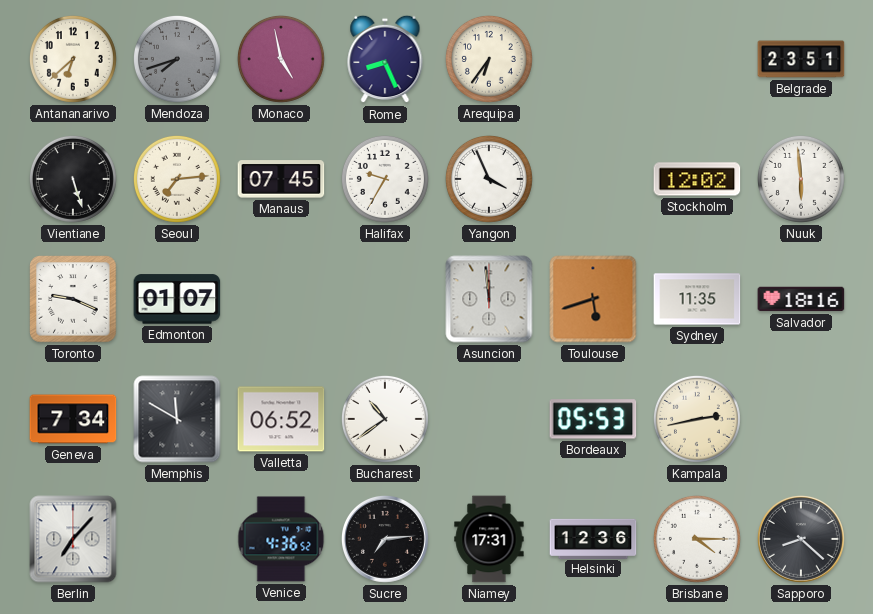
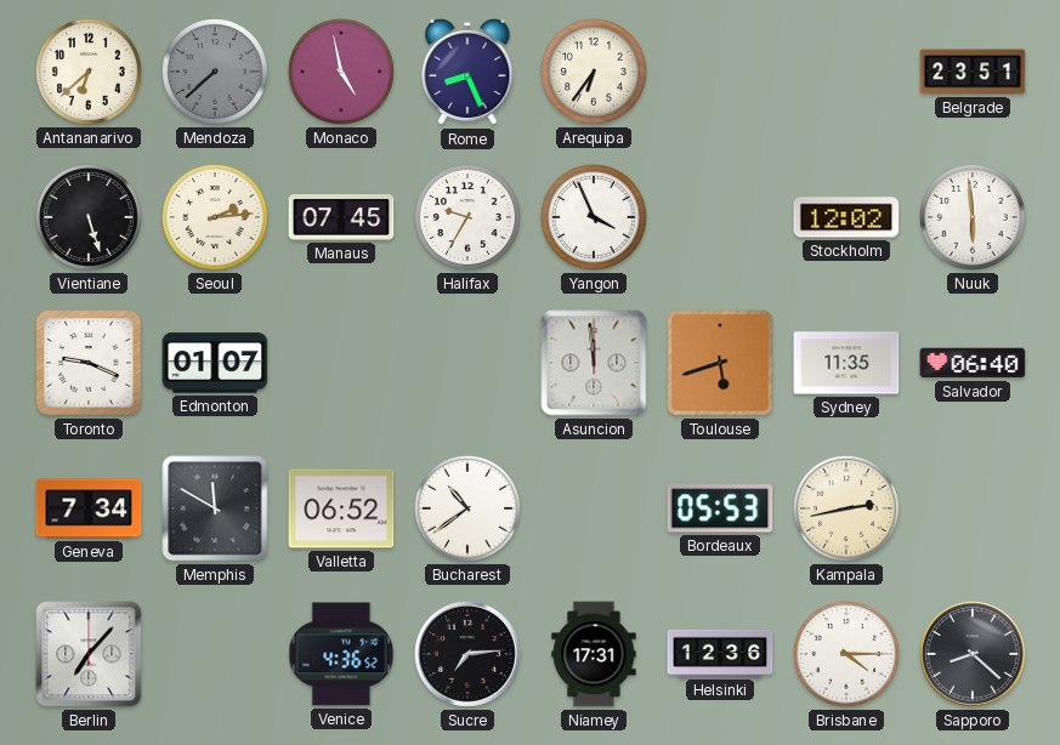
Mendoza: 7:42 -> 7:38 (215, 72)
Seoul: 7:14 -> 2:14 (215, 217)
Salvador: 18:16 -> 06:40 (973, 363)
